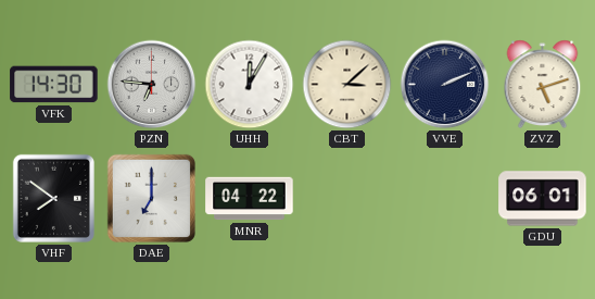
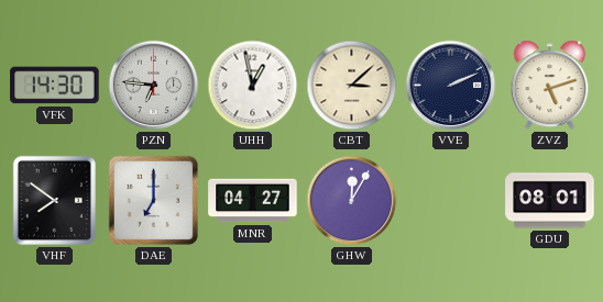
UHH: 12:05 -> 12:58 (253, 86)
MNR: 04:22 -> 04:27 (253, 201)
GHW: none -> 12:05 (352, 201)
GDU: 06:01 -> 08:01 (550, 201)
